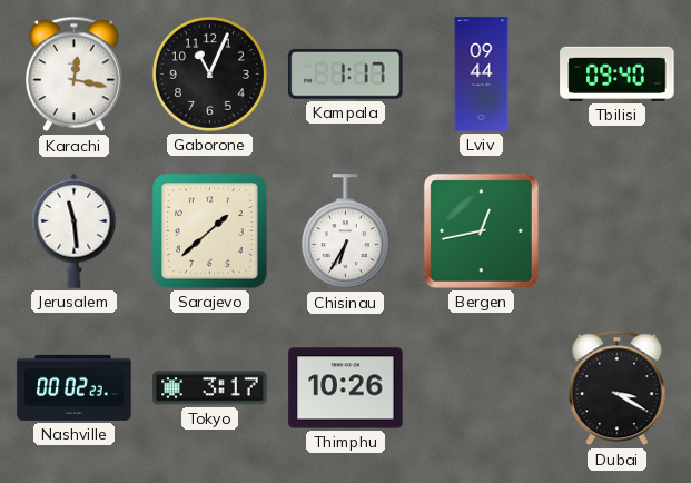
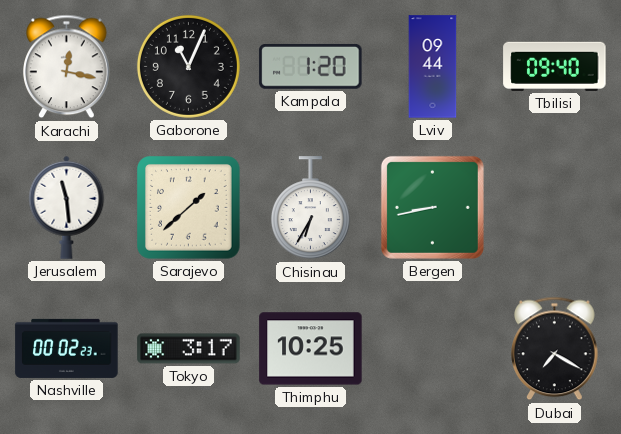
Kampala: 1:17 -> 1:20 (311, 66)
Bergen: 12:43 -> 8:43 (432, 207)
Thimphu: 10:26 -> 10:25 (311, 349)
Dubai: 3:20 -> 7:20 (555, 349)
